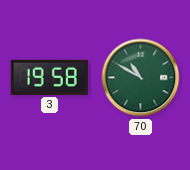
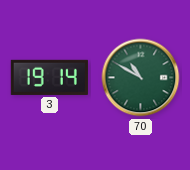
3: 19:58 -> 19:14 (49, 77)
